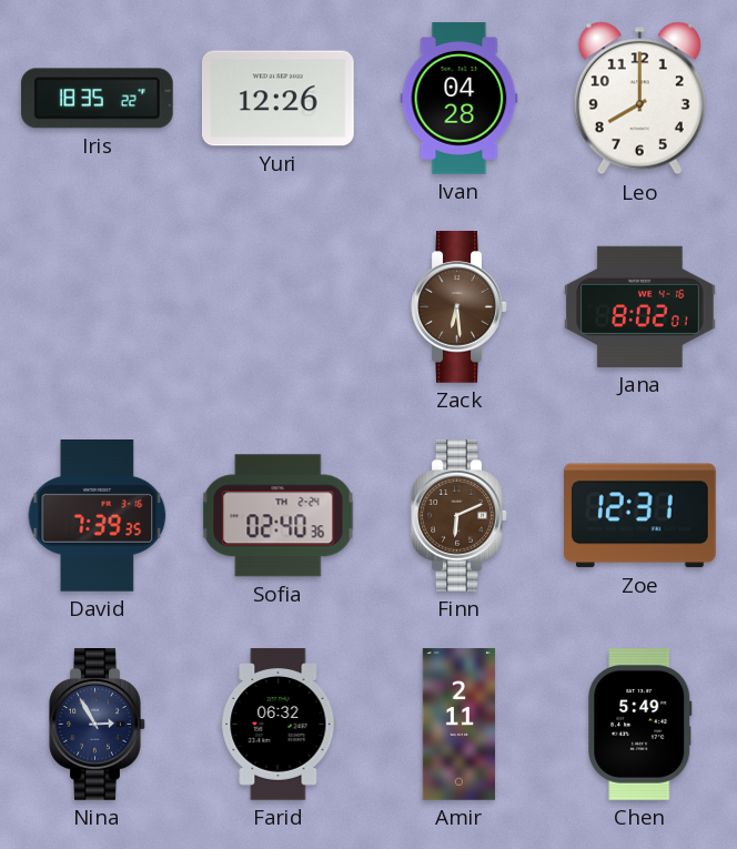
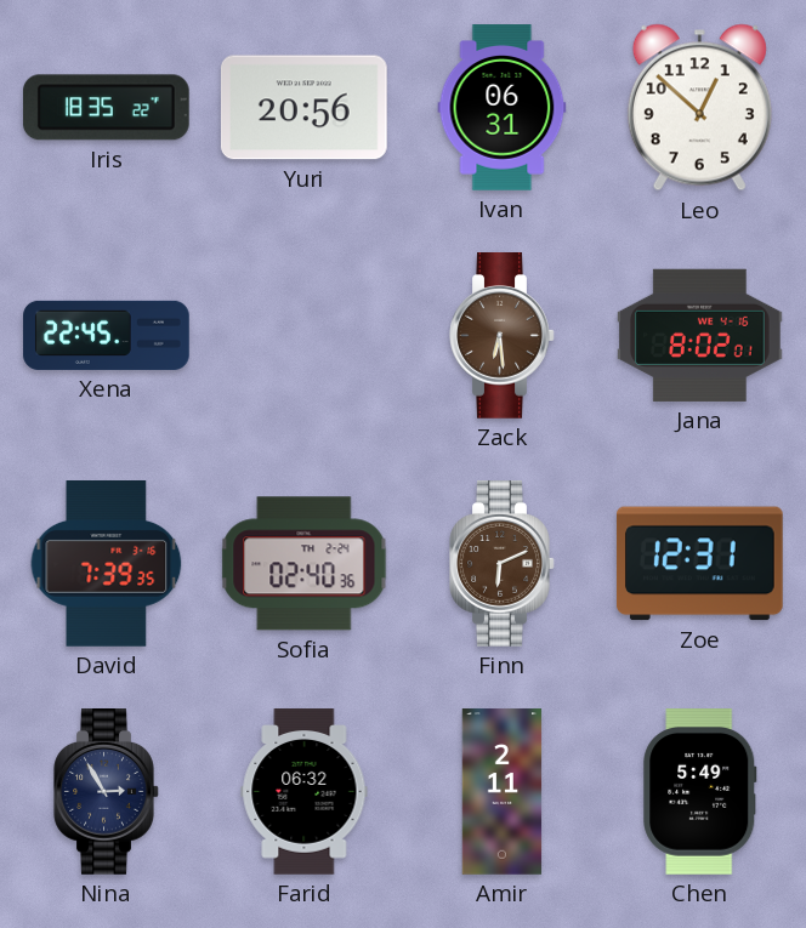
Yuri: 12:26 -> 20:56 (303, 108)
Ivan: 04:28 -> 06:31 (503, 108)
Leo: 8:00 -> 12:52 (699, 108)
Xena: none -> 22:45 (107, 335)
